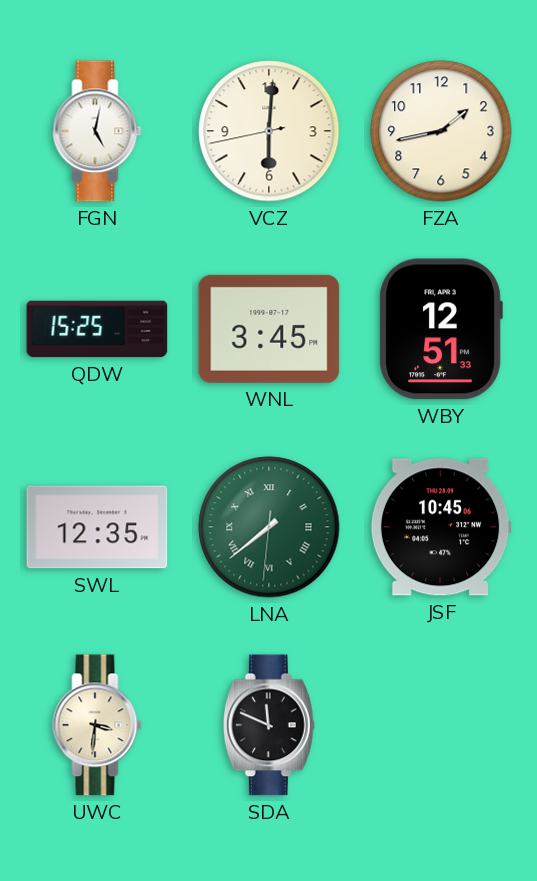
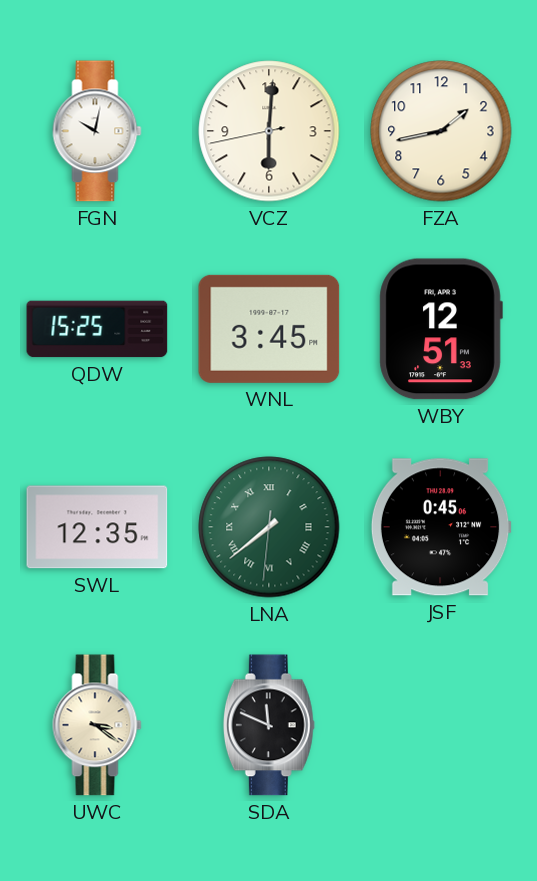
FGN: 5:02 -> 10:02 (97, 131)
JSF: 10:45 -> 0:45 (441, 527)
UWC: 3:31 -> 3:21 (97, 725)
